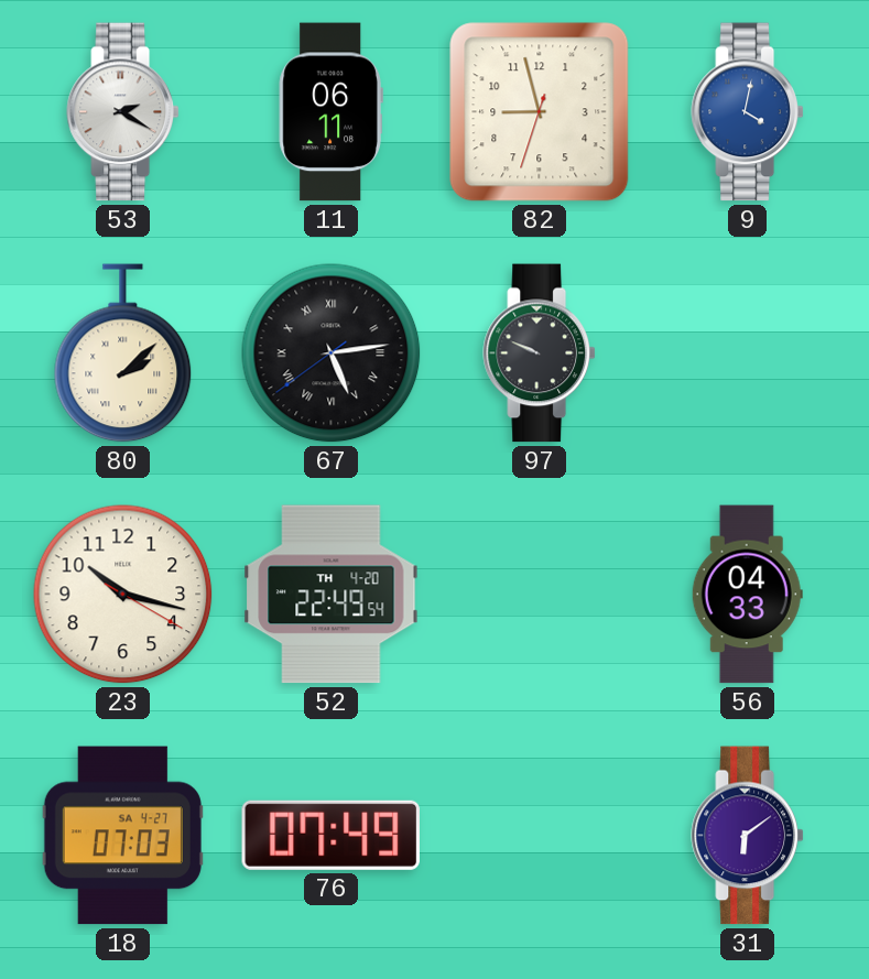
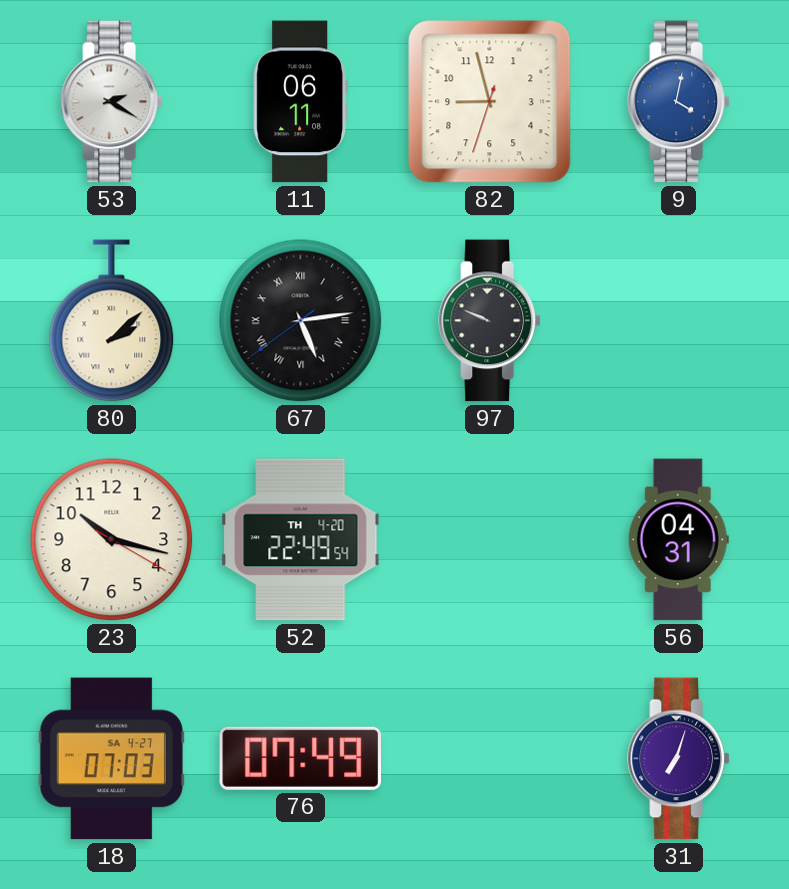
56: 04:33 -> 04:31 (678, 540)
31: 6:09 -> 7:03 (679, 759)
